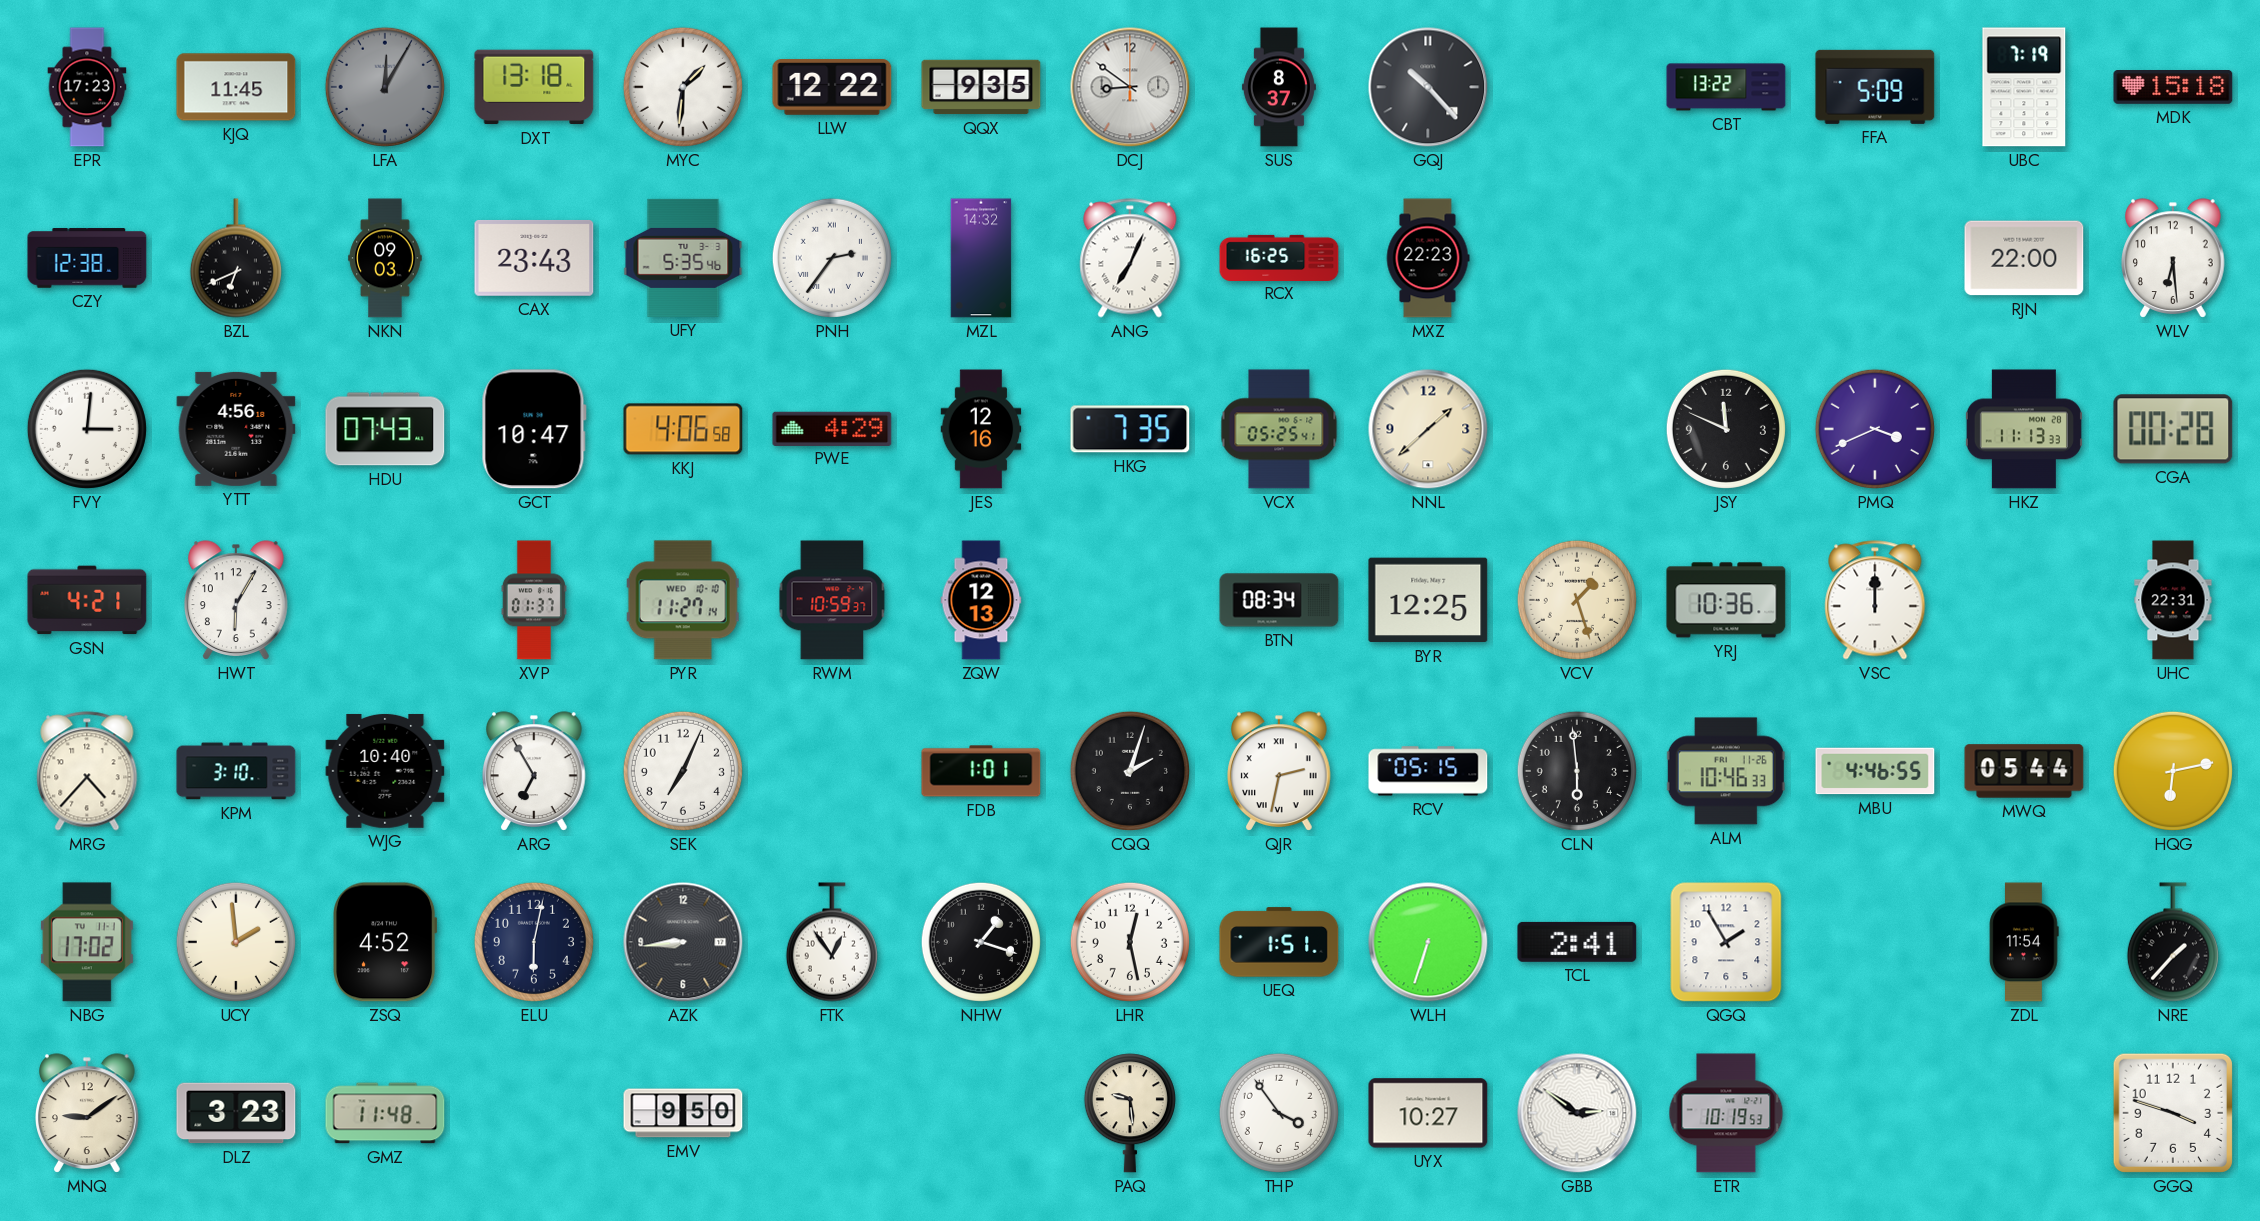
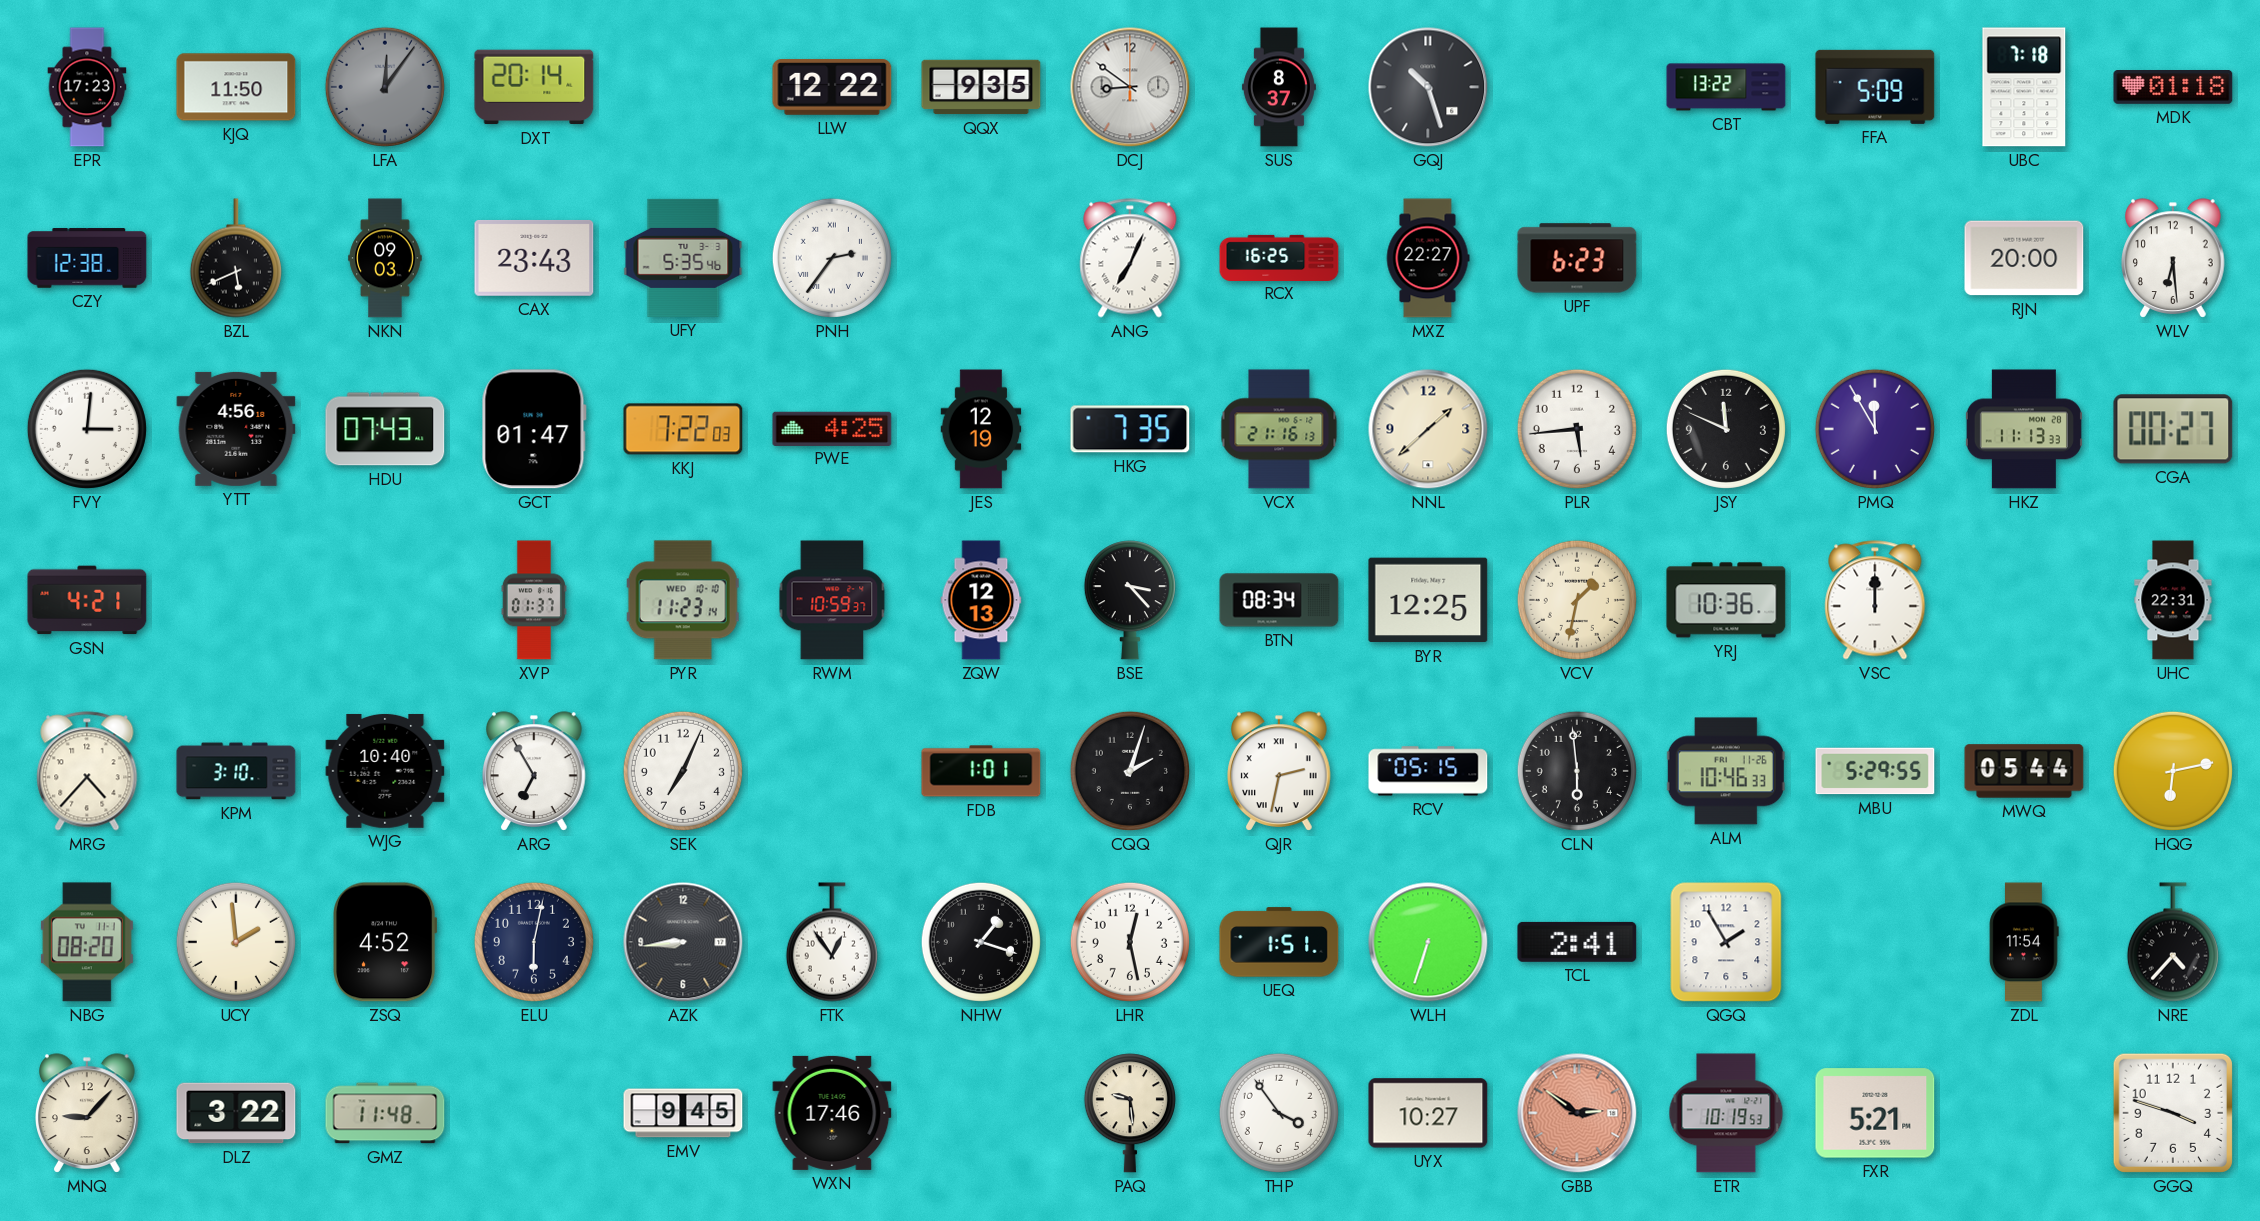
KJQ: 11:45 -> 11:50 (236, 87)
LFA: 12:05 -> 12:06 (385, 87)
DXT: 13:18 -> 20:14 (534, 87)
MYC: 1:31 -> none (683, 87)
GQJ: 10:23 -> 10:27 (1428, 87)
UBC: 7:19 -> 7:18 (2024, 87)
MDK: 15:18 -> 01:18 (2173, 88)
BZL: 6:41 -> 5:41 (236, 258)
MZL: 14:32 -> none (981, 258)
MXZ: 22:23 -> 22:27 (1428, 258)
UPF: none -> 6:23 (1577, 258)
RJN: 22:00 -> 20:00 (2024, 258)
GCT: 10:47 -> 01:47 (534, 429)
KKJ: 4:06 -> 7:22 (683, 429)
PWE: 4:29 -> 4:25 (832, 428)
JES: 12:16 -> 12:19 (981, 429)
VCX: 05:25 -> 21:16 (1279, 429)
PLR: none -> 5:44 (1577, 429)
PMQ: 3:41 -> 11:55 (1875, 429)
CGA: 00:28 -> 00:27 (2173, 429)
HWT: 6:05 -> none (237, 600)
PYR: 11:27 -> 11:23 (683, 600)
BSE: none -> 3:23 (1130, 600)
VCV: 1:27 -> 1:32 (1577, 600)
MBU: 4:46 -> 5:29 (1875, 771)
NBG: 17:02 -> 08:20 (87, 942)
NRE: 1:37 -> 4:37 (2173, 942)
MNQ: 9:09 -> 9:07 (88, 1113)
DLZ: 3:23 -> 3:22 (236, 1113)
EMV: 9:50 -> 9:45 (683, 1113)
WXN: none -> 17:46 (832, 1113)
GBB dial: white -> salmon (1577, 1113)
FXR: none -> 5:21 (1875, 1113)
